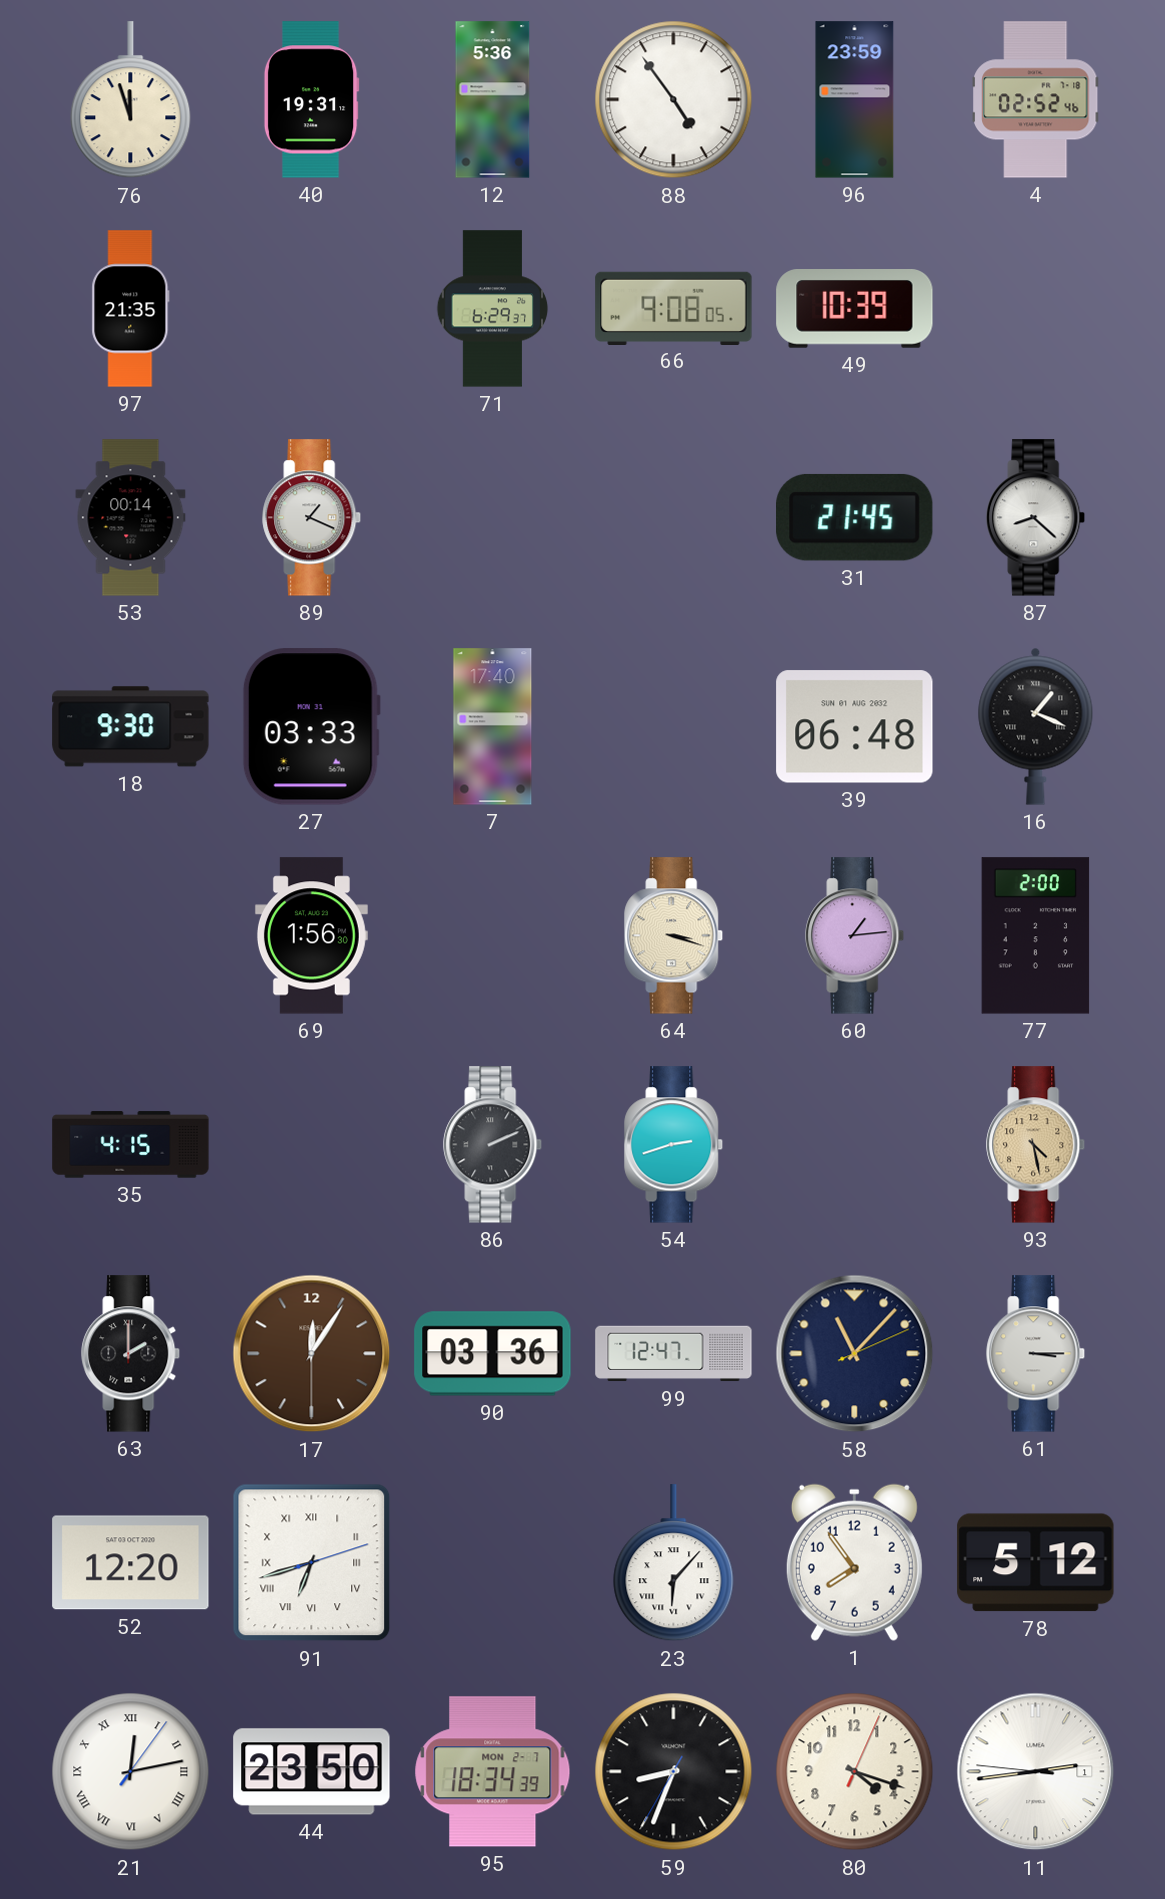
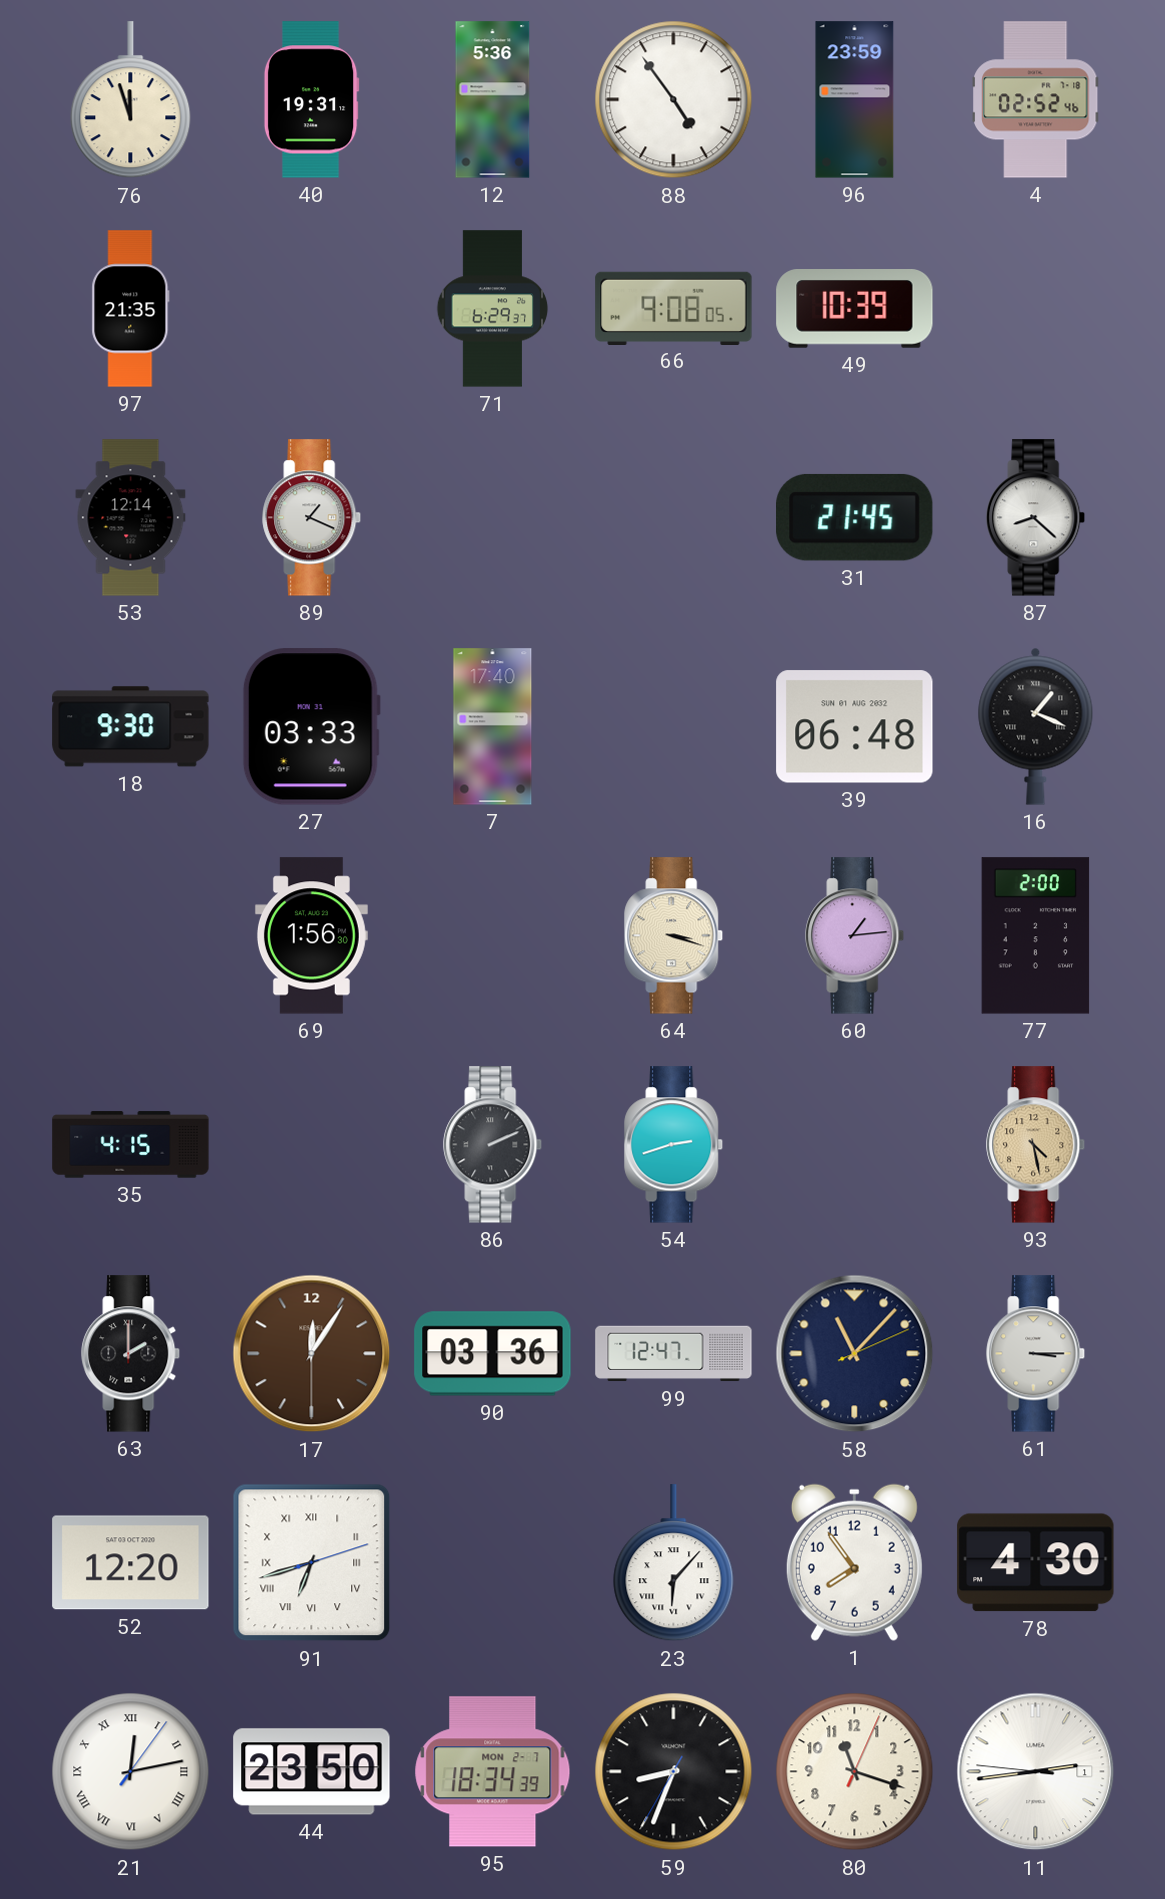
53: 00:14 -> 12:14 (131, 518)
78: 5:12 -> 4:30 (1036, 1563)
80: 4:18 -> 11:18 (855, 1772)
